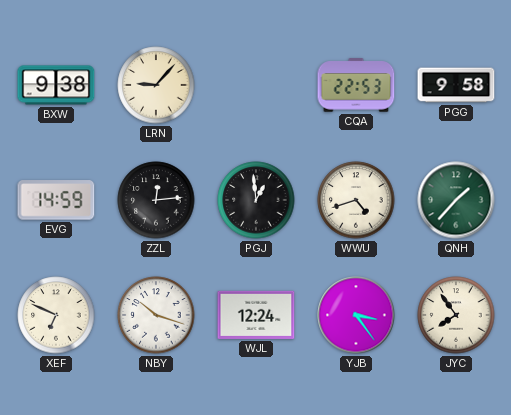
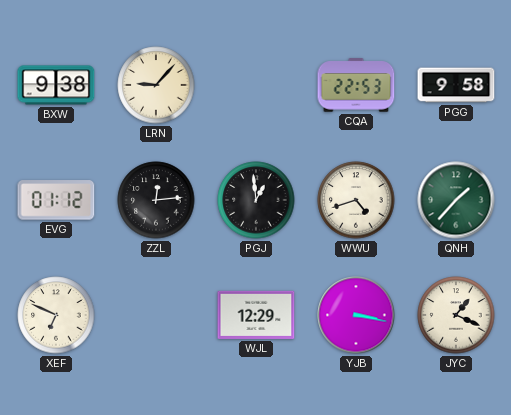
EVG: 14:59 -> 01:12 (56, 200)
NBY: 10:18 -> none (156, 315)
WJL: 12:24 -> 12:29 (256, 315)
YJB: 3:24 -> 3:17 (356, 315)
JYC: 7:54 -> 1:19 (456, 315)
